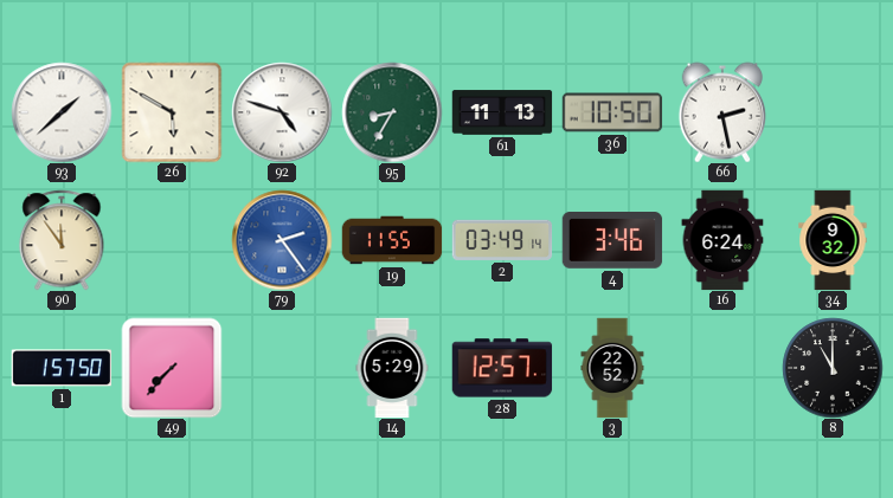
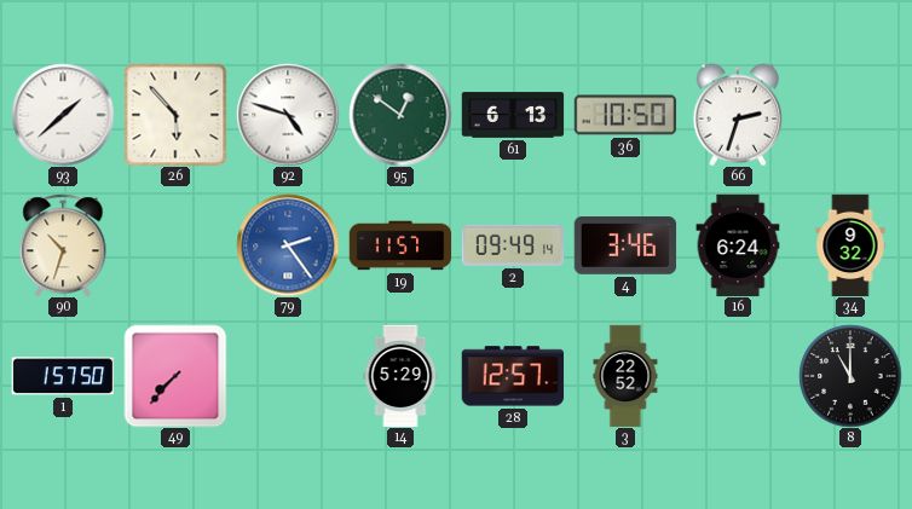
26: 5:50 -> 5:53 (175, 115)
95: 8:35 -> 12:51 (400, 115)
61: 11:13 -> 6:13 (513, 115)
66: 2:28 -> 2:33 (737, 115)
90: 11:54 -> 10:33 (63, 245)
19: 11:55 -> 11:57 (400, 245)
2: 03:49 -> 09:49 (513, 245)
